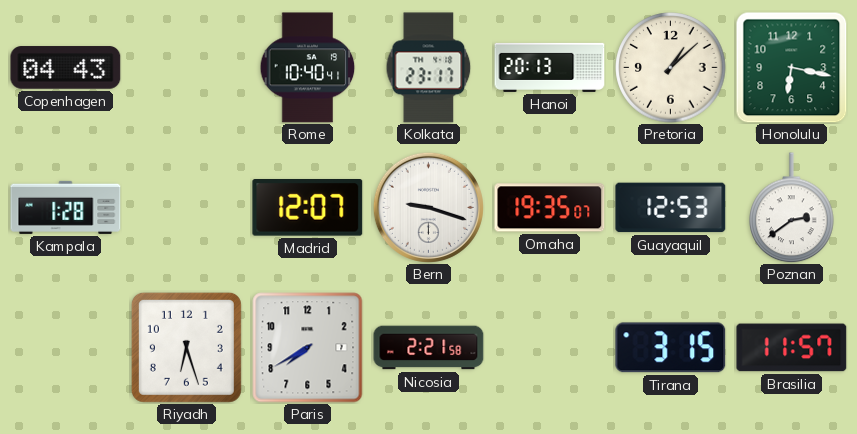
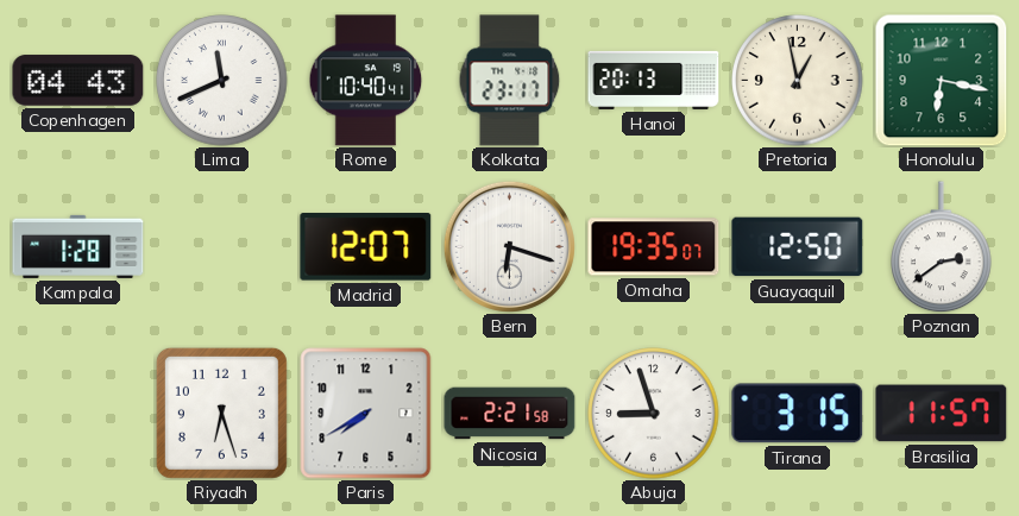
Lima: none -> 11:41 (222, 81)
Pretoria: 1:08 -> 12:58 (798, 81)
Bern: 9:18 -> 6:18 (509, 246)
Guayaquil: 12:53 -> 12:50 (798, 247)
Abuja: none -> 8:57 (654, 414)
